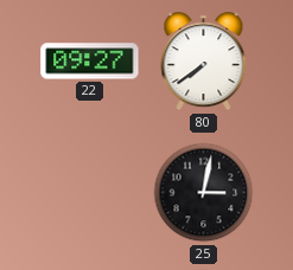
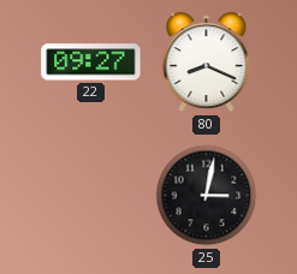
80: 7:39 -> 8:19 (207, 62)
